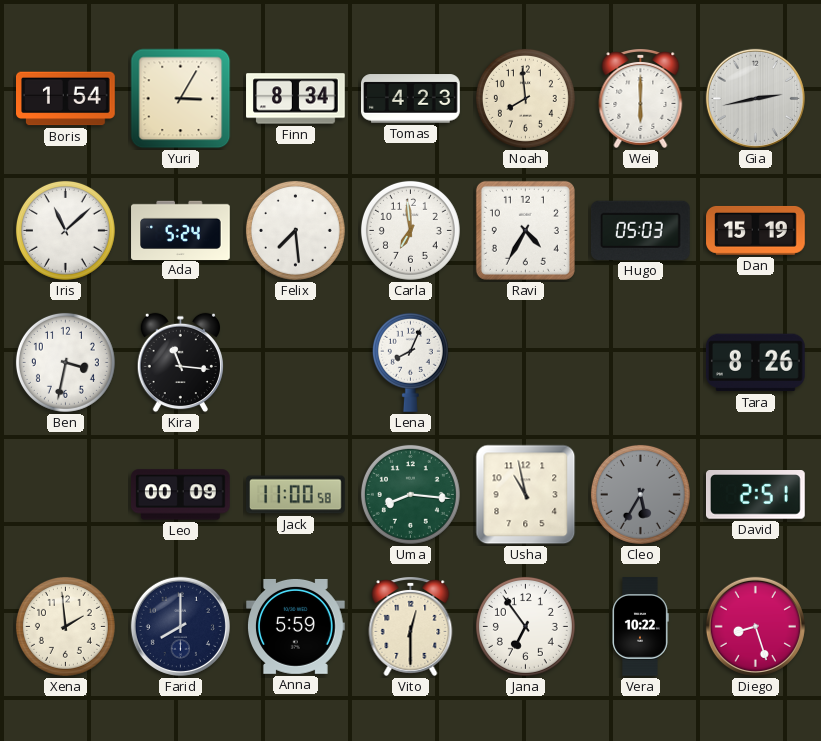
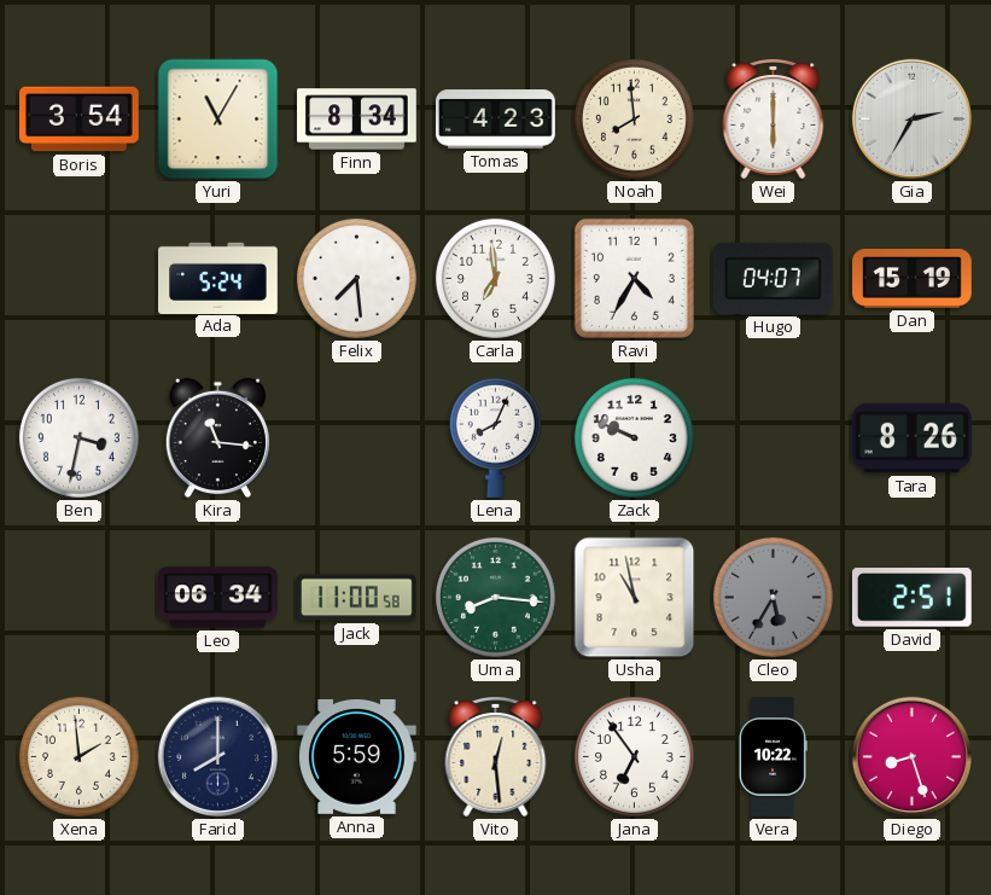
Boris: 1:54 -> 3:54 (80, 120)
Yuri: 3:05 -> 11:05 (218, 120)
Gia: 2:43 -> 2:35 (911, 118)
Iris: 11:08 -> none (65, 230)
Hugo: 05:03 -> 04:07 (773, 278)
Zack: none -> 9:49 (634, 437)
Leo: 00:09 -> 06:34 (218, 598)
Vito: 12:30 -> 12:29 (496, 757)
